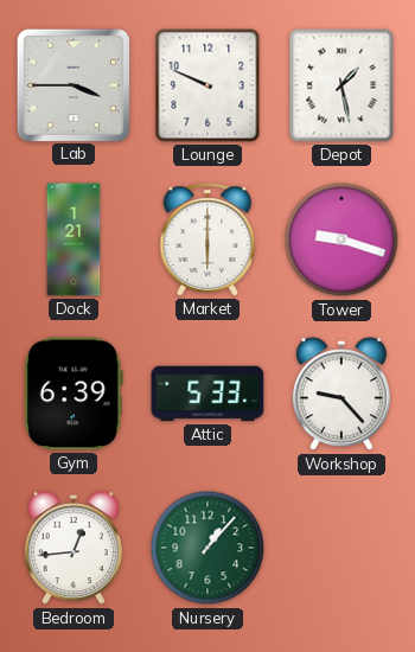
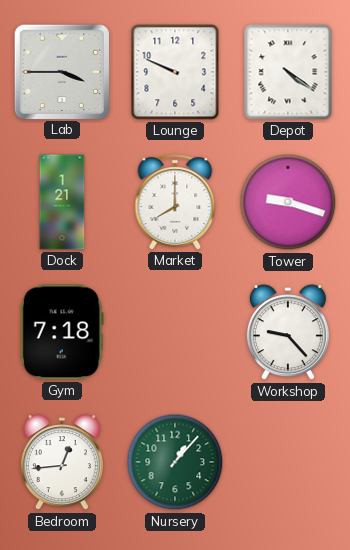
Depot: 1:28 -> 4:21 (288, 72)
Market: 6:00 -> 8:00 (175, 202)
Gym: 6:39 -> 7:18 (62, 332)
Attic: 5:33 -> none (207, 394)
